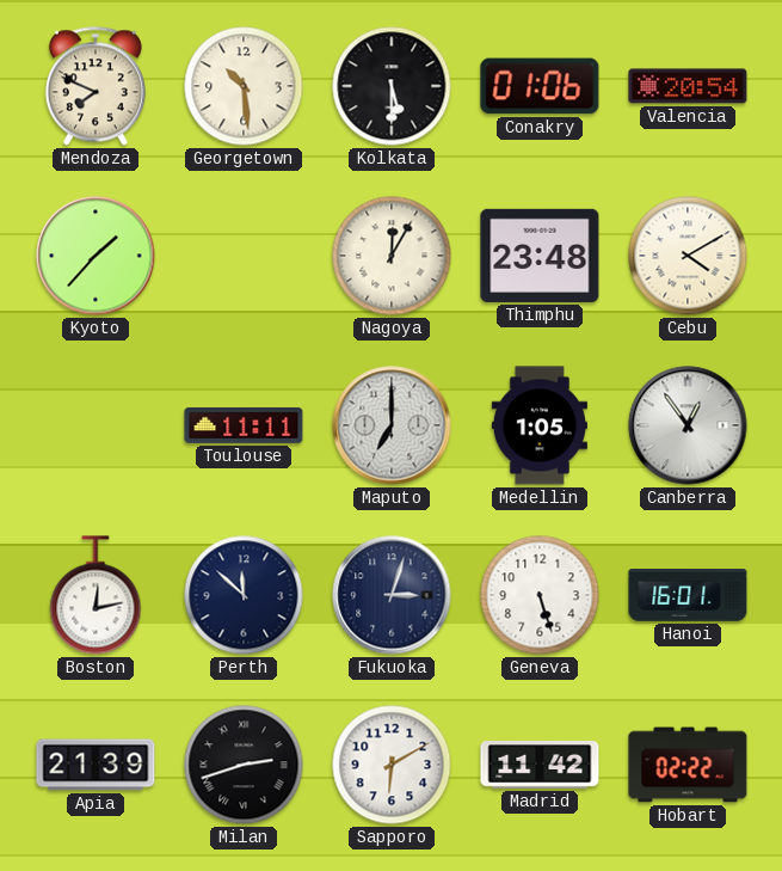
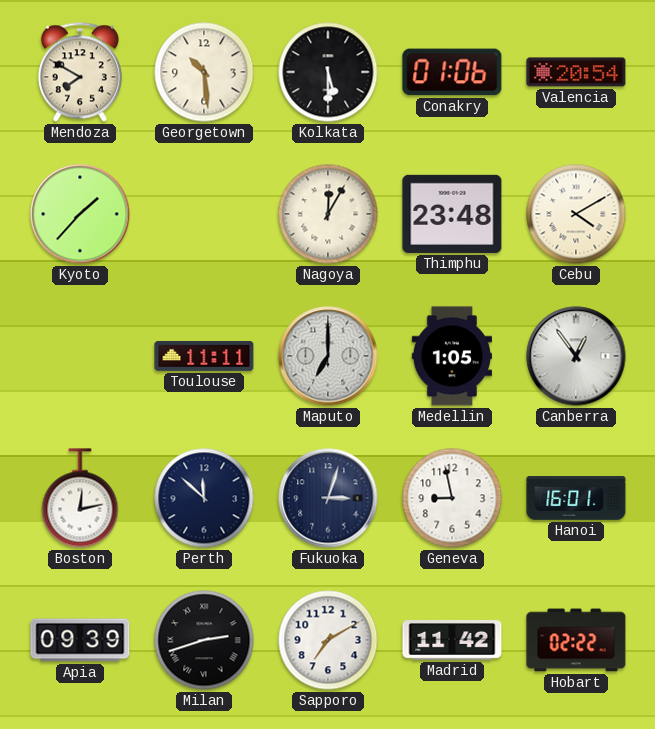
Mendoza: 7:49 -> 7:50 (80, 72)
Geneva: 5:27 -> 8:58 (452, 498)
Apia: 21:39 -> 09:39 (80, 640)
Sapporo: 6:10 -> 7:10 (328, 640)
